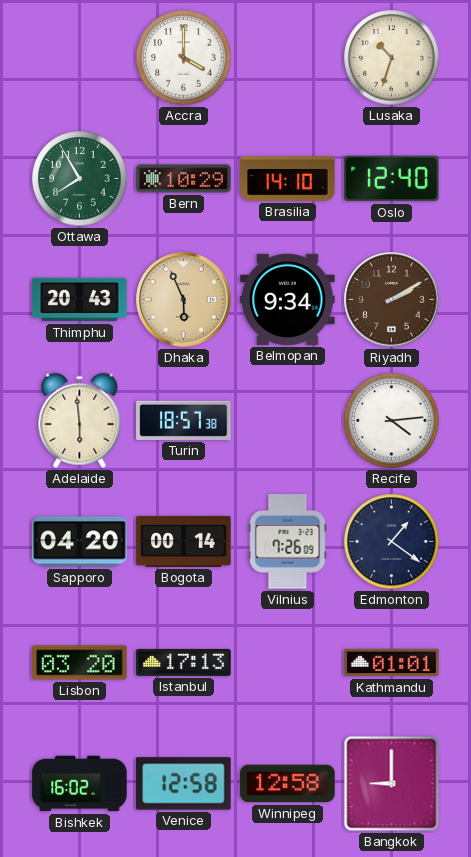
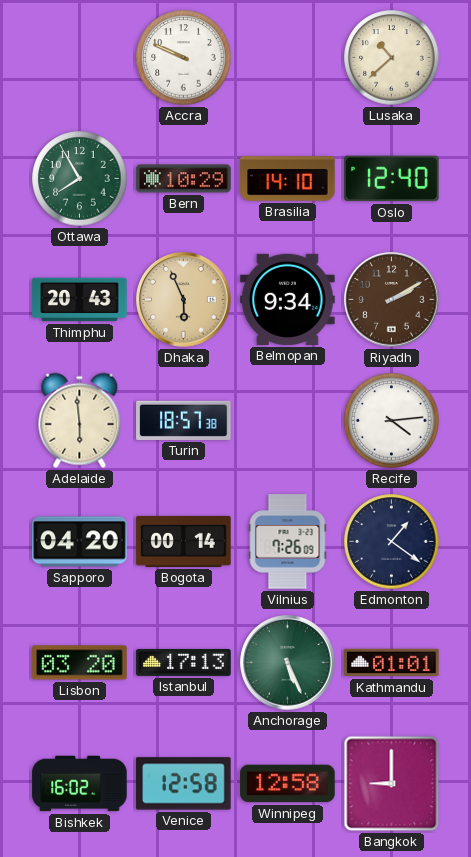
Accra: 4:00 -> 9:49 (184, 58)
Lusaka: 10:33 -> 10:38 (392, 58)
Anchorage: none -> 5:26 (288, 663)
